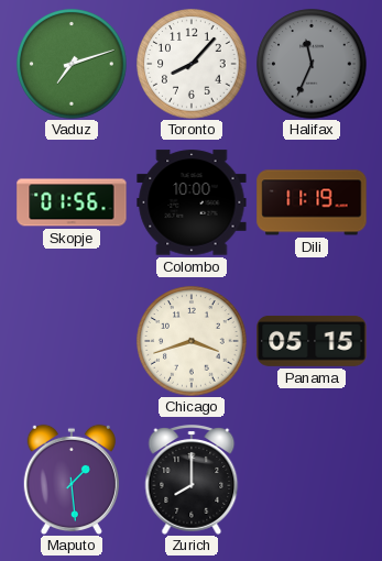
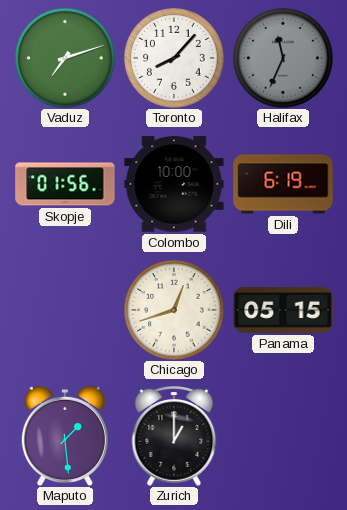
Dili: 11:19 -> 6:19 (283, 184)
Chicago: 3:42 -> 12:42 (174, 310)
Zurich: 8:00 -> 1:00 (174, 436)
